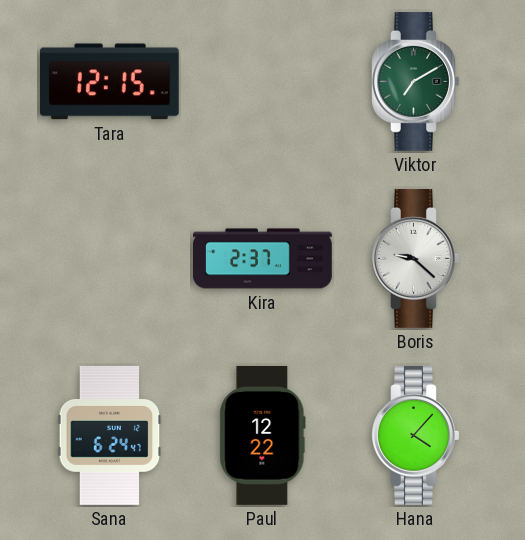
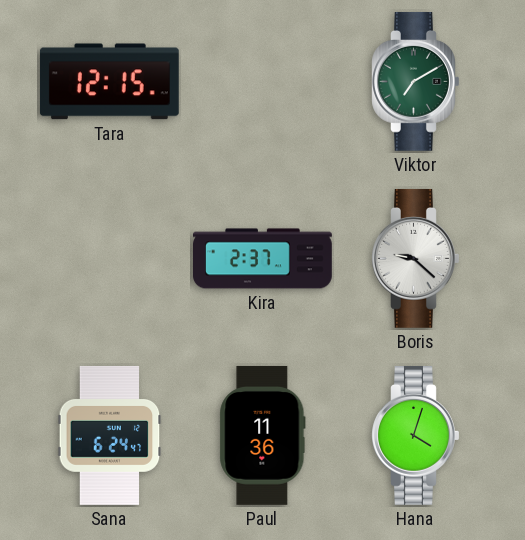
Paul: 12:22 -> 11:36 (263, 436)
Hana: 4:07 -> 4:03 (416, 435)
